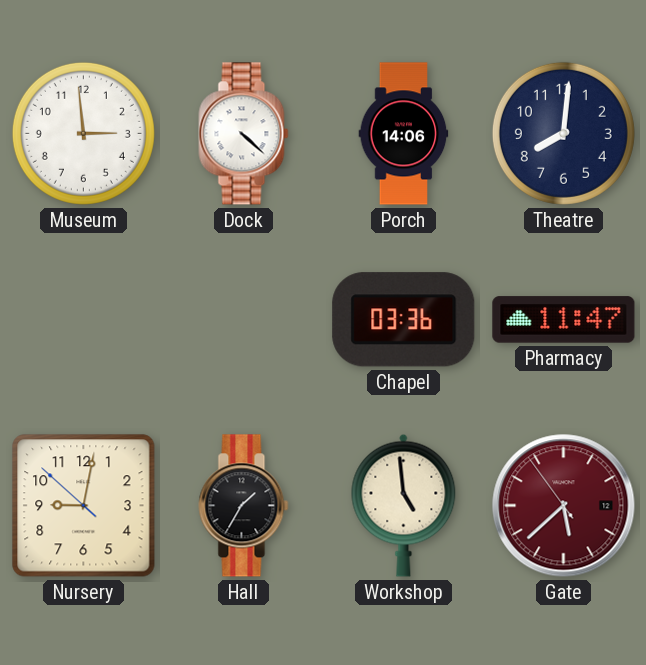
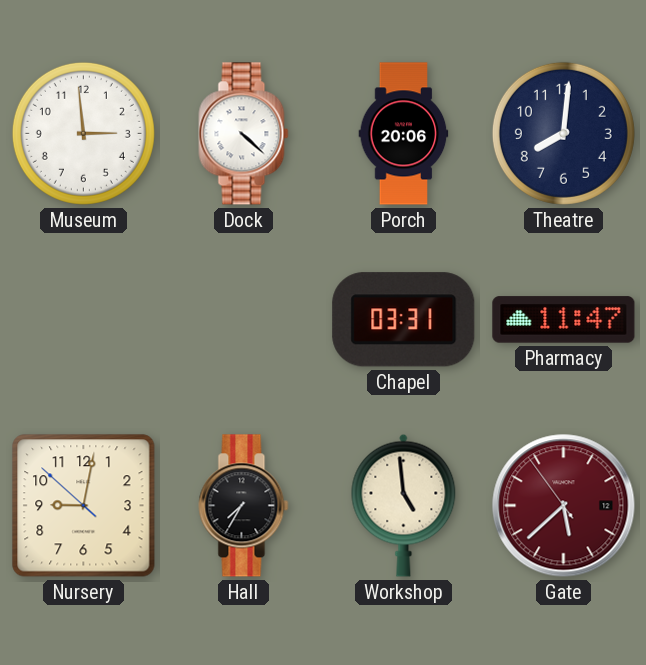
Porch: 14:06 -> 20:06 (404, 134)
Chapel: 03:36 -> 03:31 (404, 320)
Hall: 1:35 -> 7:35 (244, 506)
